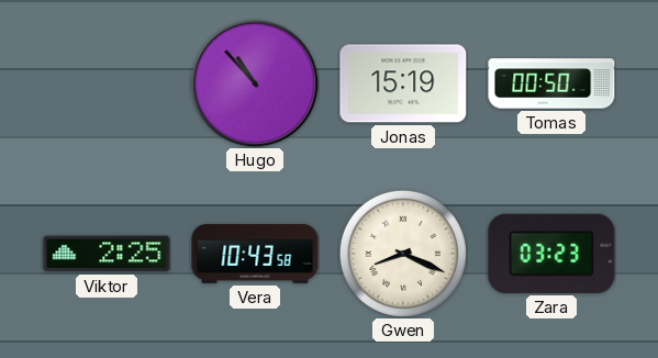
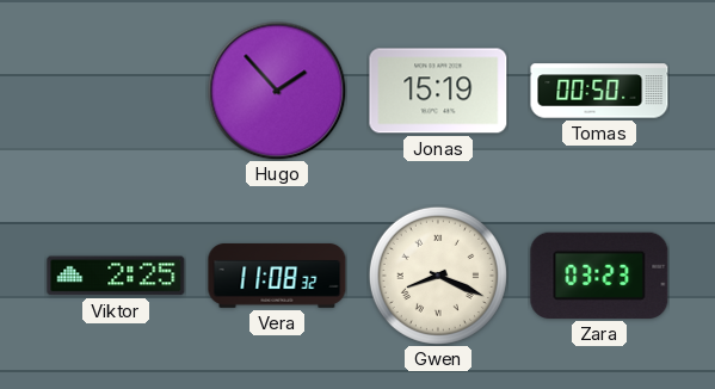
Hugo: 10:53 -> 1:53 (277, 91)
Vera: 10:43 -> 11:08 (277, 276)
